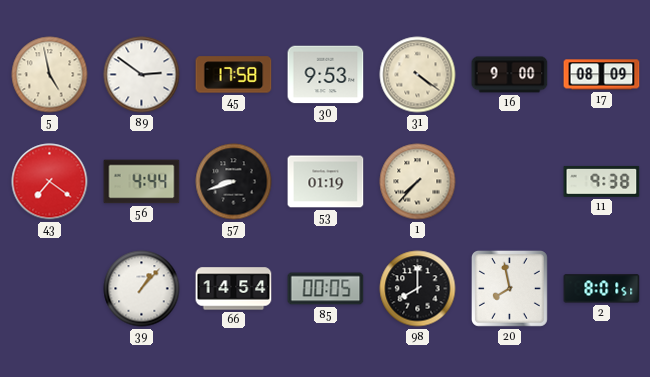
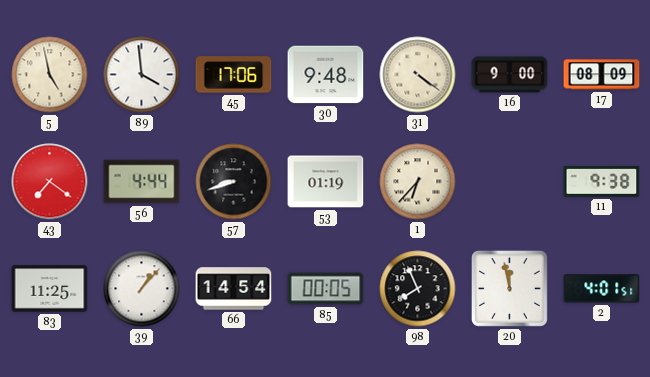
89: 2:51 -> 3:59 (142, 75)
45: 17:58 -> 17:06 (234, 75)
30: 9:53 -> 9:48 (326, 75)
1: 7:37 -> 6:37 (418, 182)
83: none -> 11:25 (50, 289)
98: 8:00 -> 7:56 (418, 289)
20: 7:58 -> 11:58 (509, 288)
2: 8:01 -> 4:01 (602, 289)
